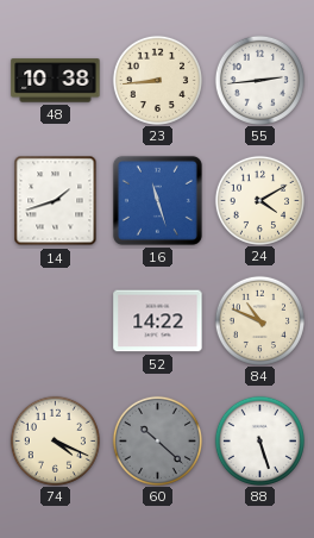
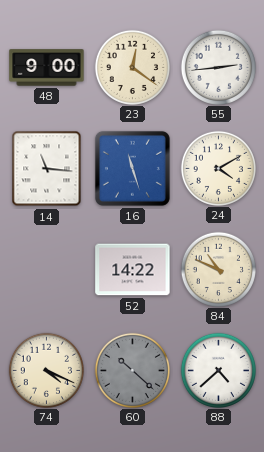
48: 10:38 -> 9:00 (47, 68)
23: 8:44 -> 12:21 (132, 67)
14: 1:42 -> 11:16 (47, 169)
88: 5:27 -> 4:38 (218, 370)
